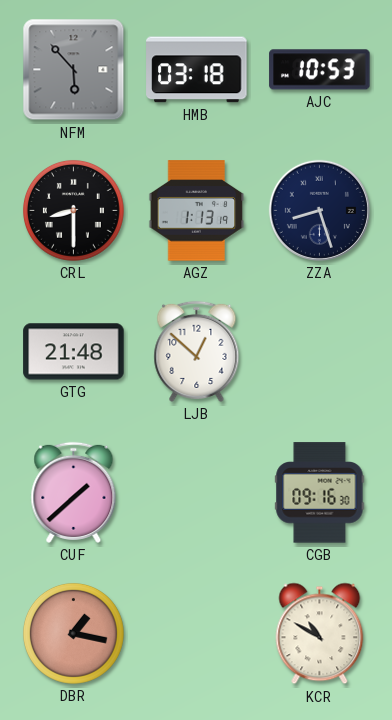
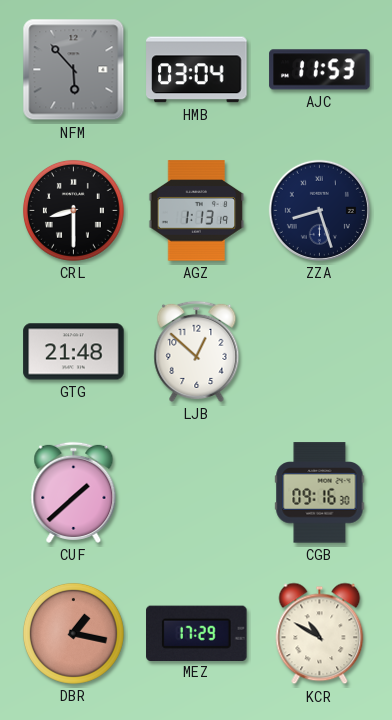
HMB: 03:18 -> 03:04 (197, 70)
AJC: 10:53 -> 11:53 (320, 70)
MEZ: none -> 17:29 (197, 633)
